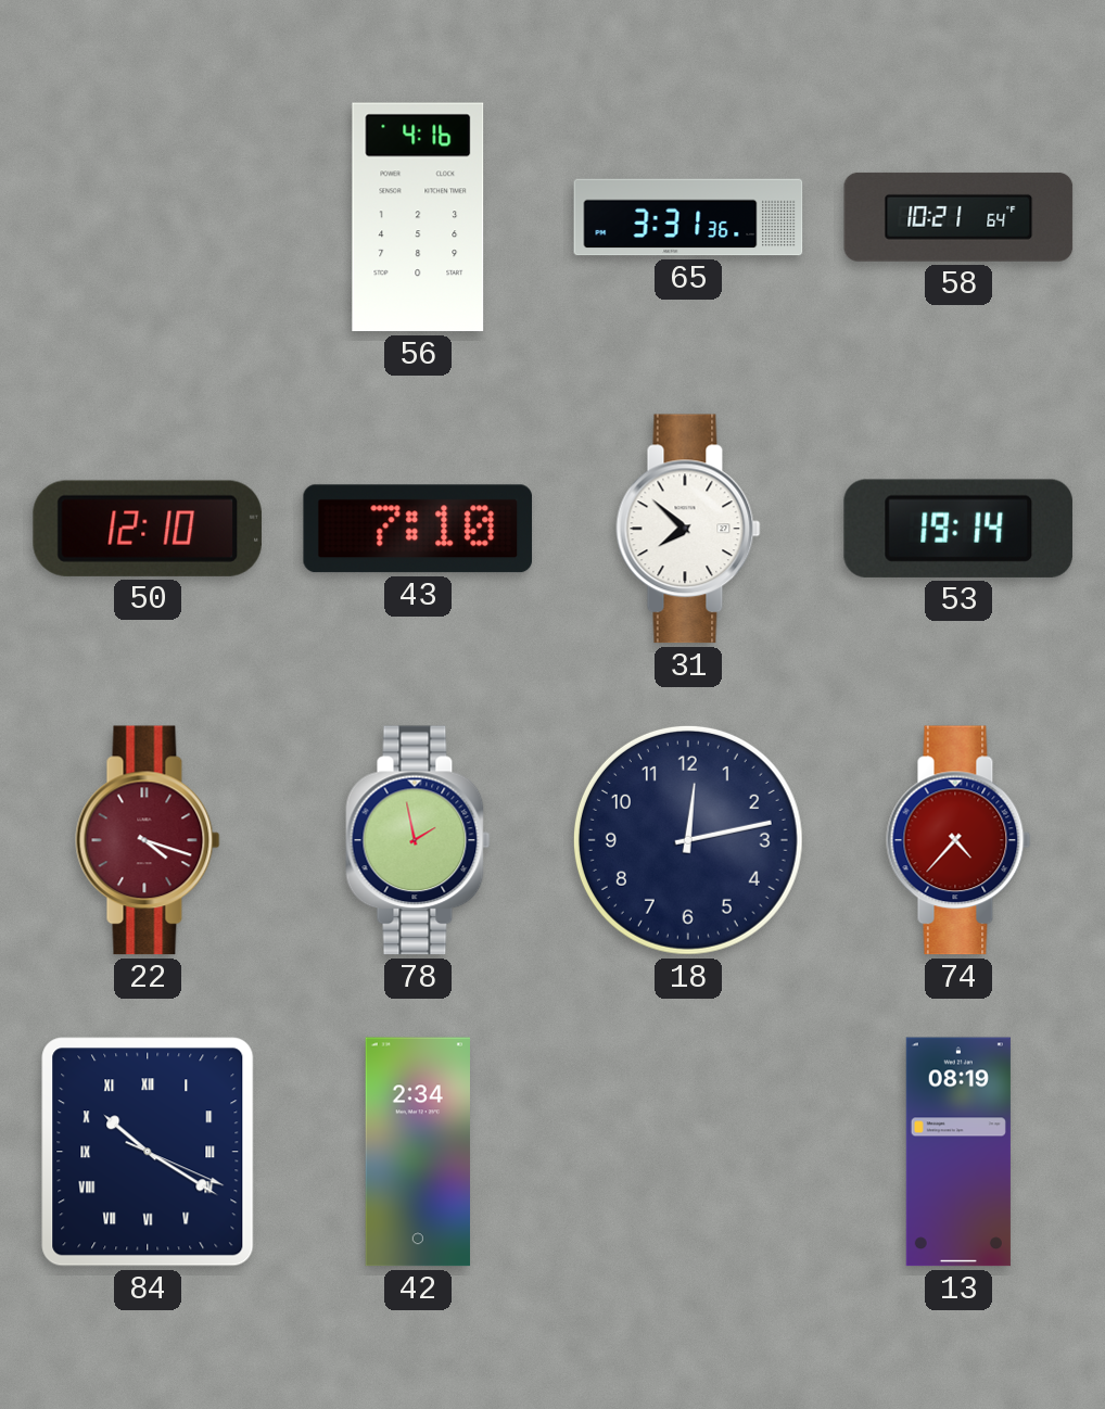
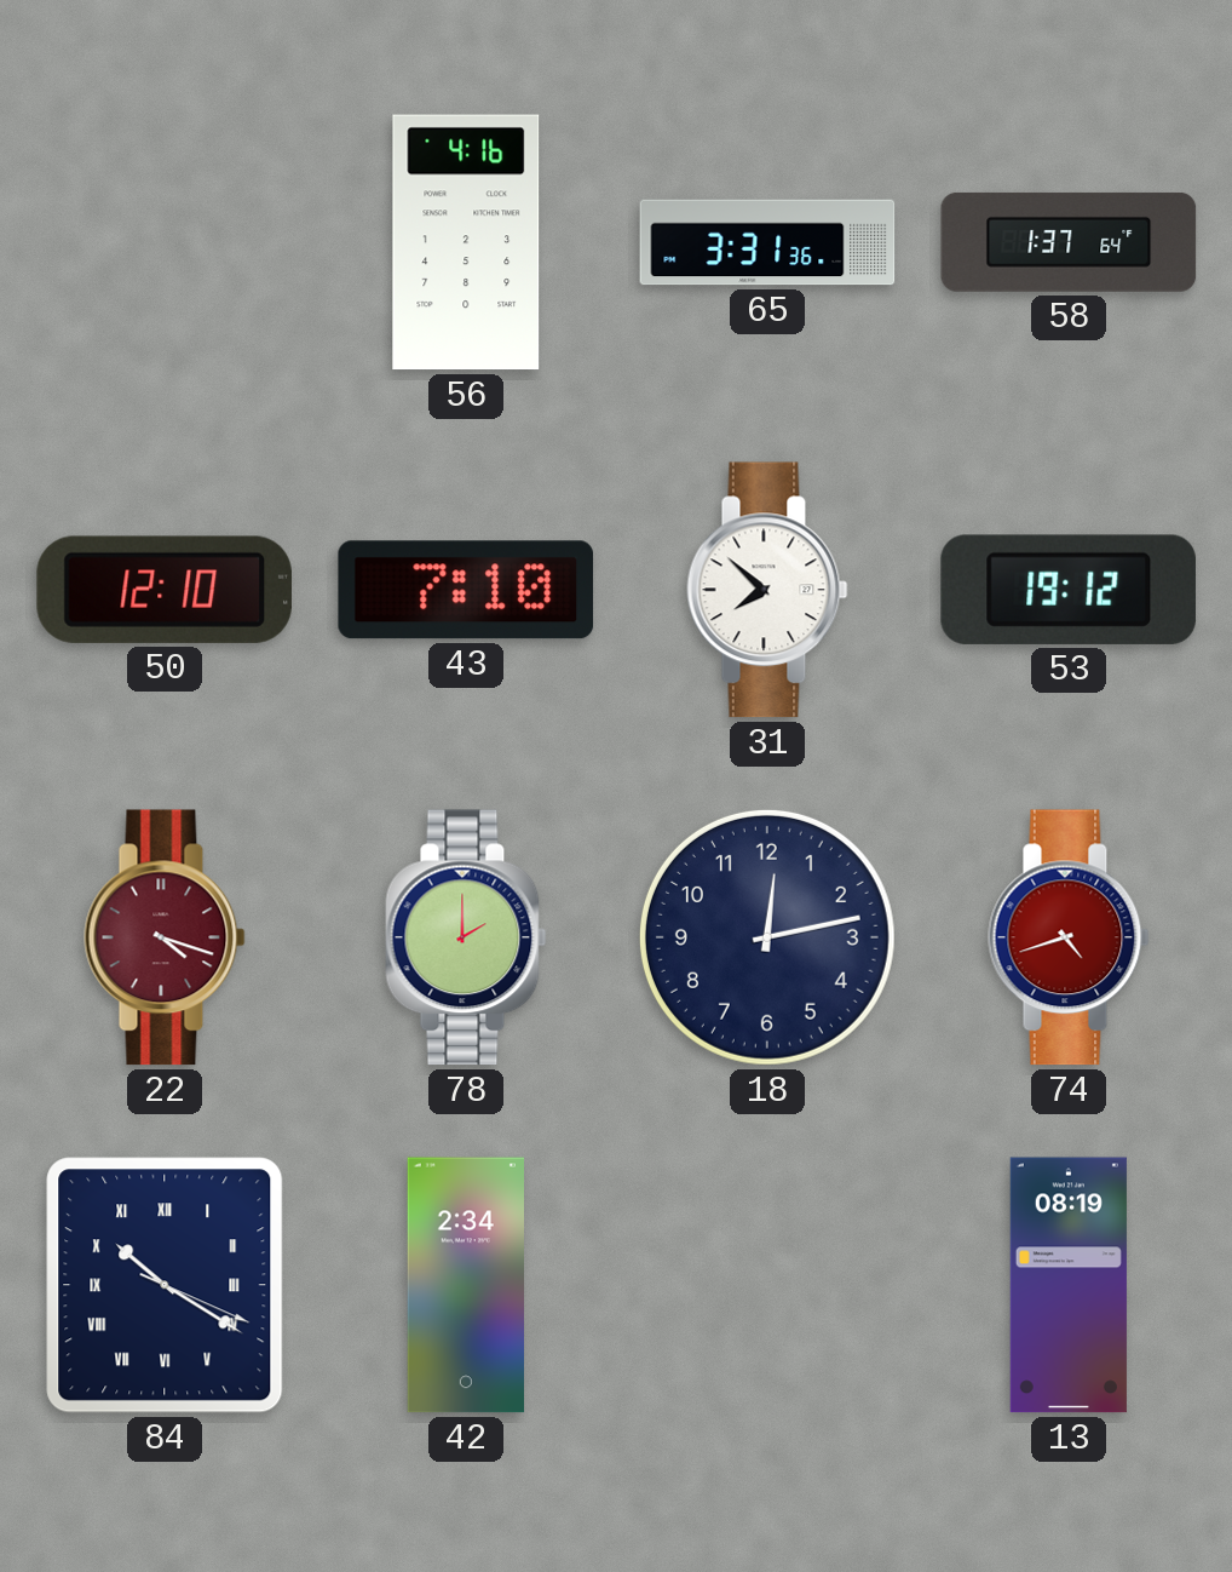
58: 10:21 -> 1:37 (1069, 242)
53: 19:14 -> 19:12 (1069, 590)
78: 1:58 -> 2:00 (466, 937)
74: 4:37 -> 4:42 (1069, 937)
